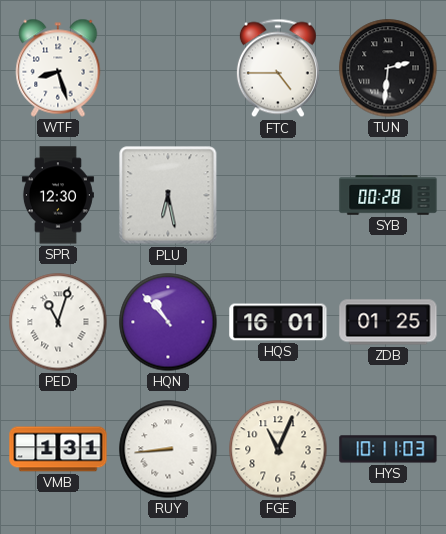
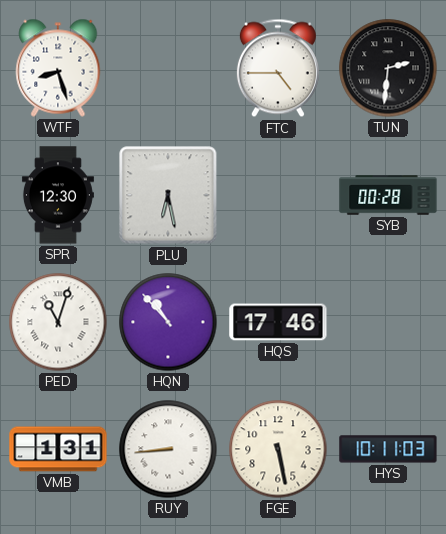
HQS: 16:01 -> 17:46 (278, 322)
ZDB: 01:25 -> none (388, 322)
FGE: 11:04 -> 5:28 (278, 449)
